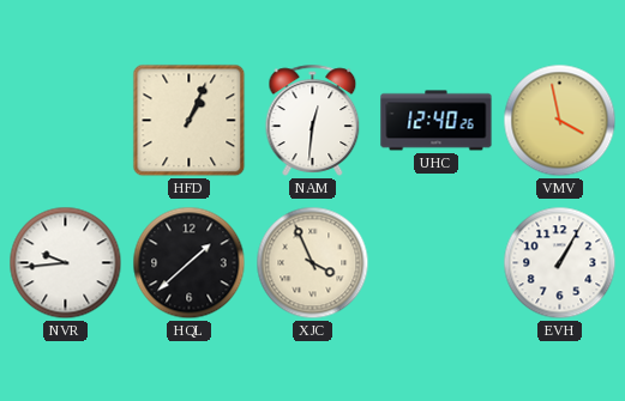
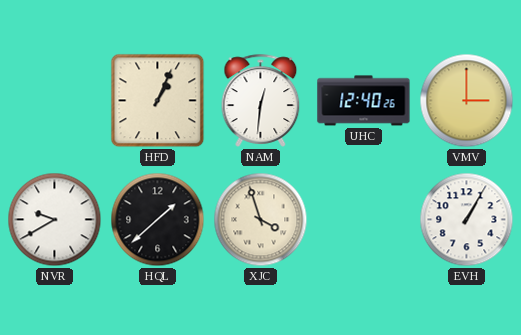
VMV: 3:58 -> 3:00 (467, 101)
NVR: 9:44 -> 9:40 (55, 220)
XJC: 3:56 -> 3:57 (261, 220)
